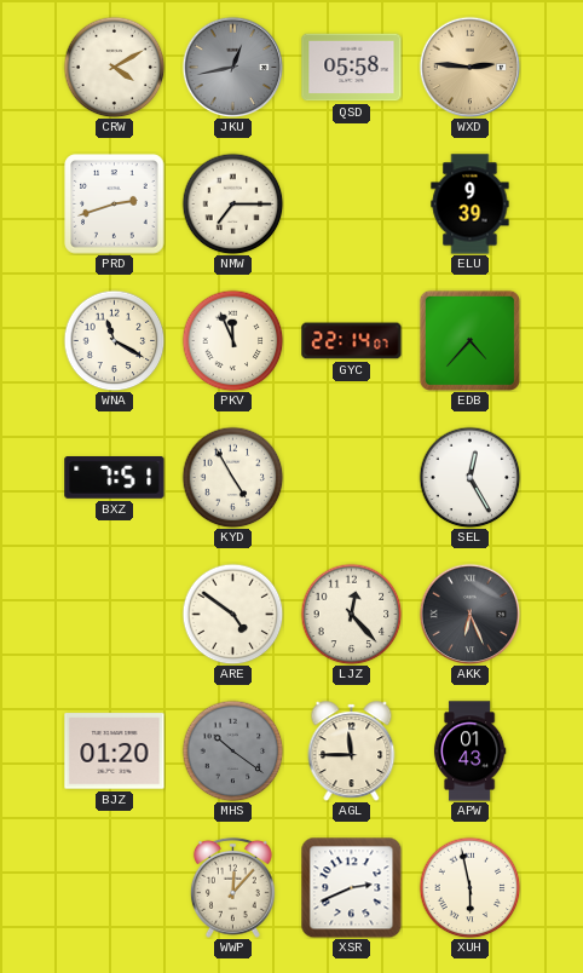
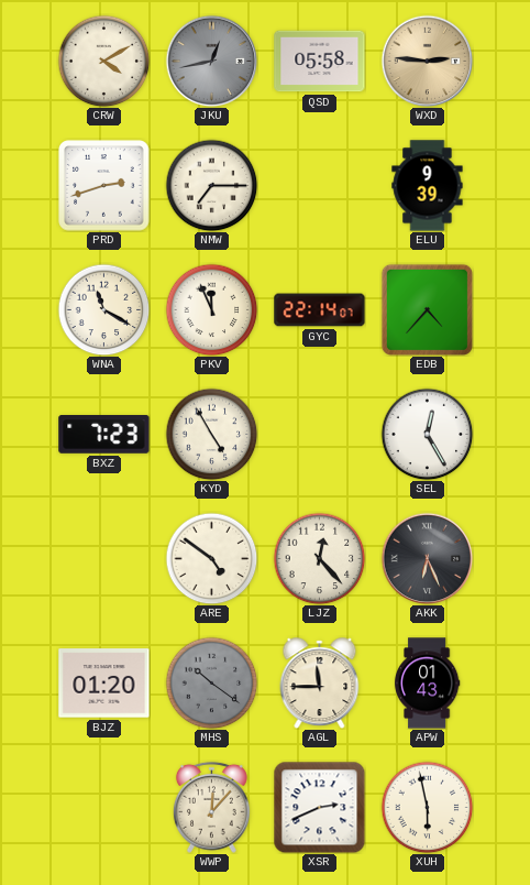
BXZ: 7:51 -> 7:23 (104, 435)
